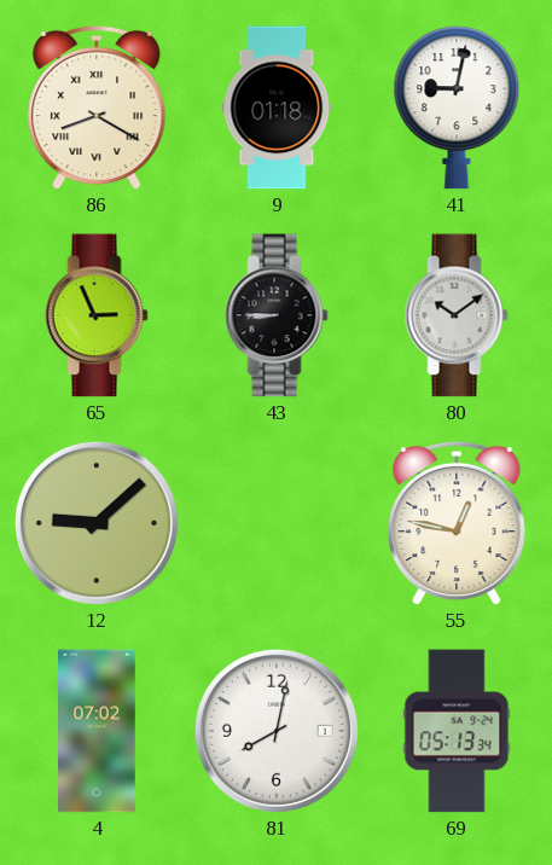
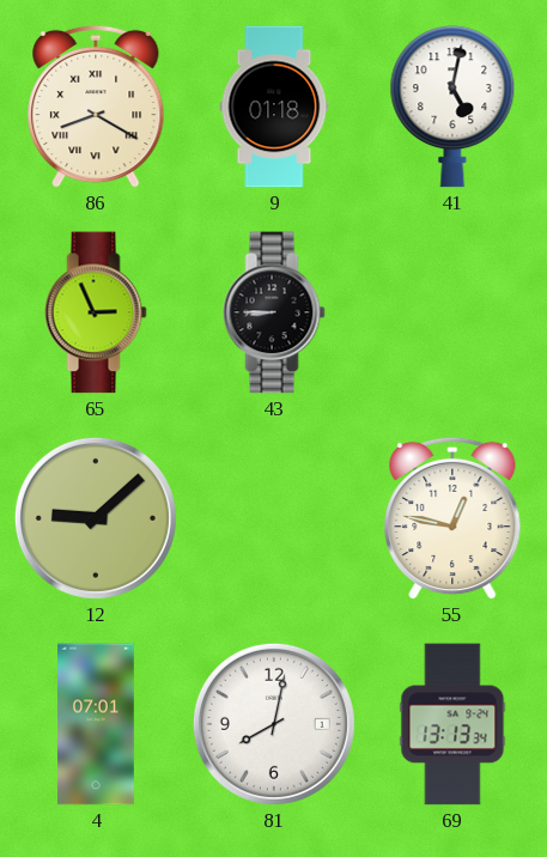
41: 9:02 -> 5:02 (452, 107)
80: 10:09 -> none (457, 315)
4: 07:02 -> 07:01 (97, 724)
69: 05:13 -> 13:13 (452, 724)
